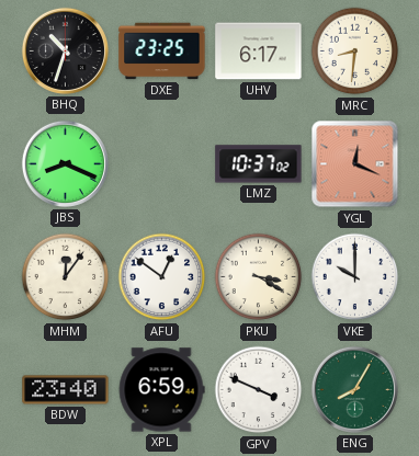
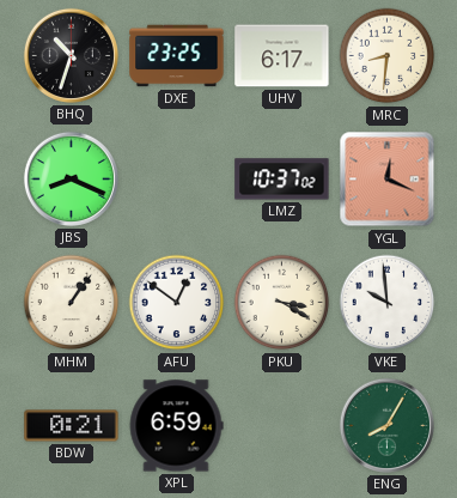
MHM: 12:06 -> 1:06 (72, 303)
VKE: 10:00 -> 9:59 (388, 303)
BDW: 23:40 -> 0:21 (72, 426)
GPV: 3:49 -> none (259, 390)
